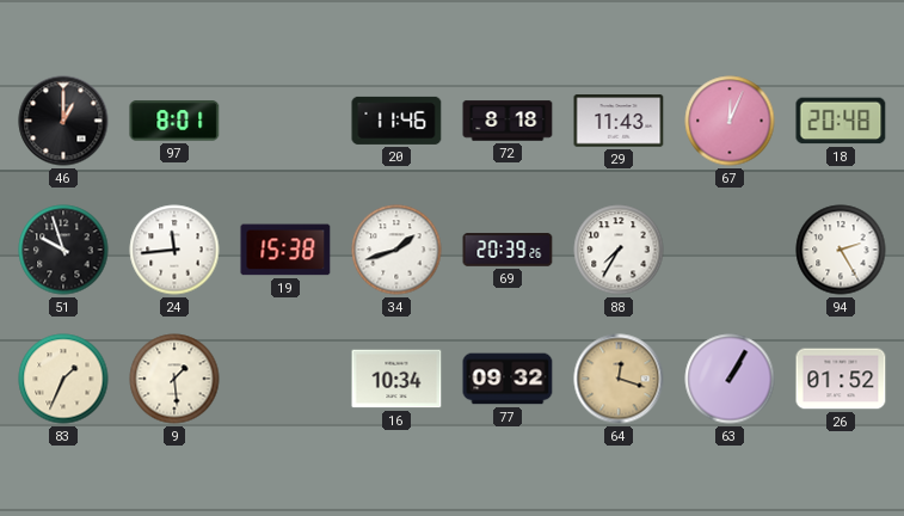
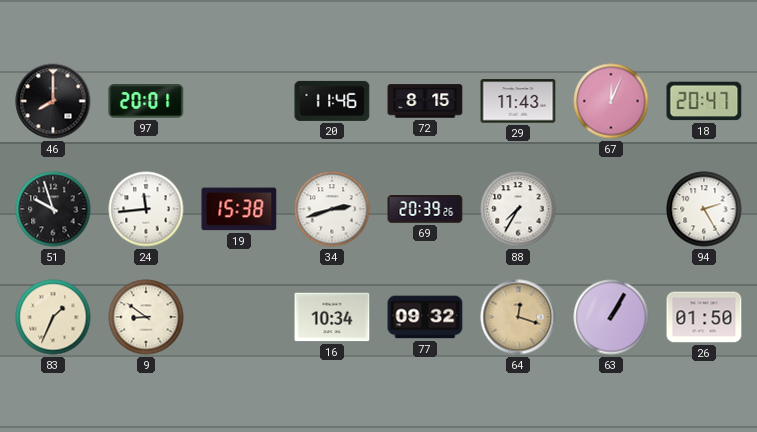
46: 1:00 -> 8:00 (53, 101)
97: 8:01 -> 20:01 (146, 101)
72: 8:18 -> 8:15 (425, 101)
18: 20:48 -> 20:47 (704, 101)
34: 1:42 -> 2:42 (332, 209)
9: 1:29 -> 8:51 (146, 317)
26: 01:52 -> 01:50 (704, 317)
